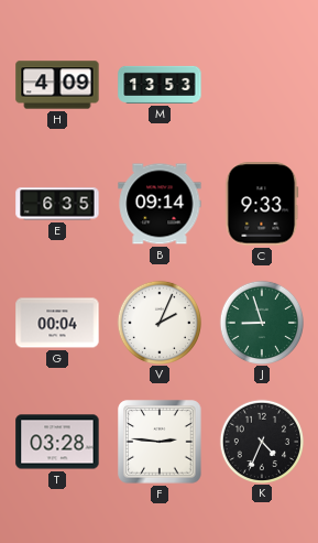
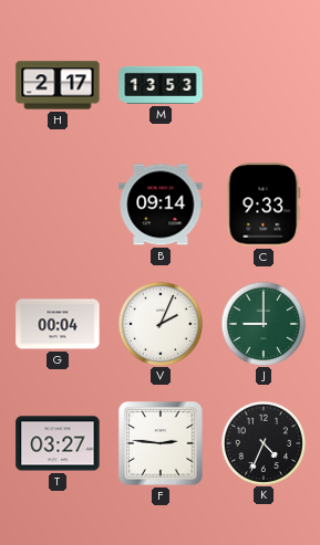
H: 4:09 -> 2:17 (58, 85)
E: 6:35 -> none (57, 204)
J: 8:57 -> 9:00 (262, 323)
T: 03:28 -> 03:27 (58, 443)
